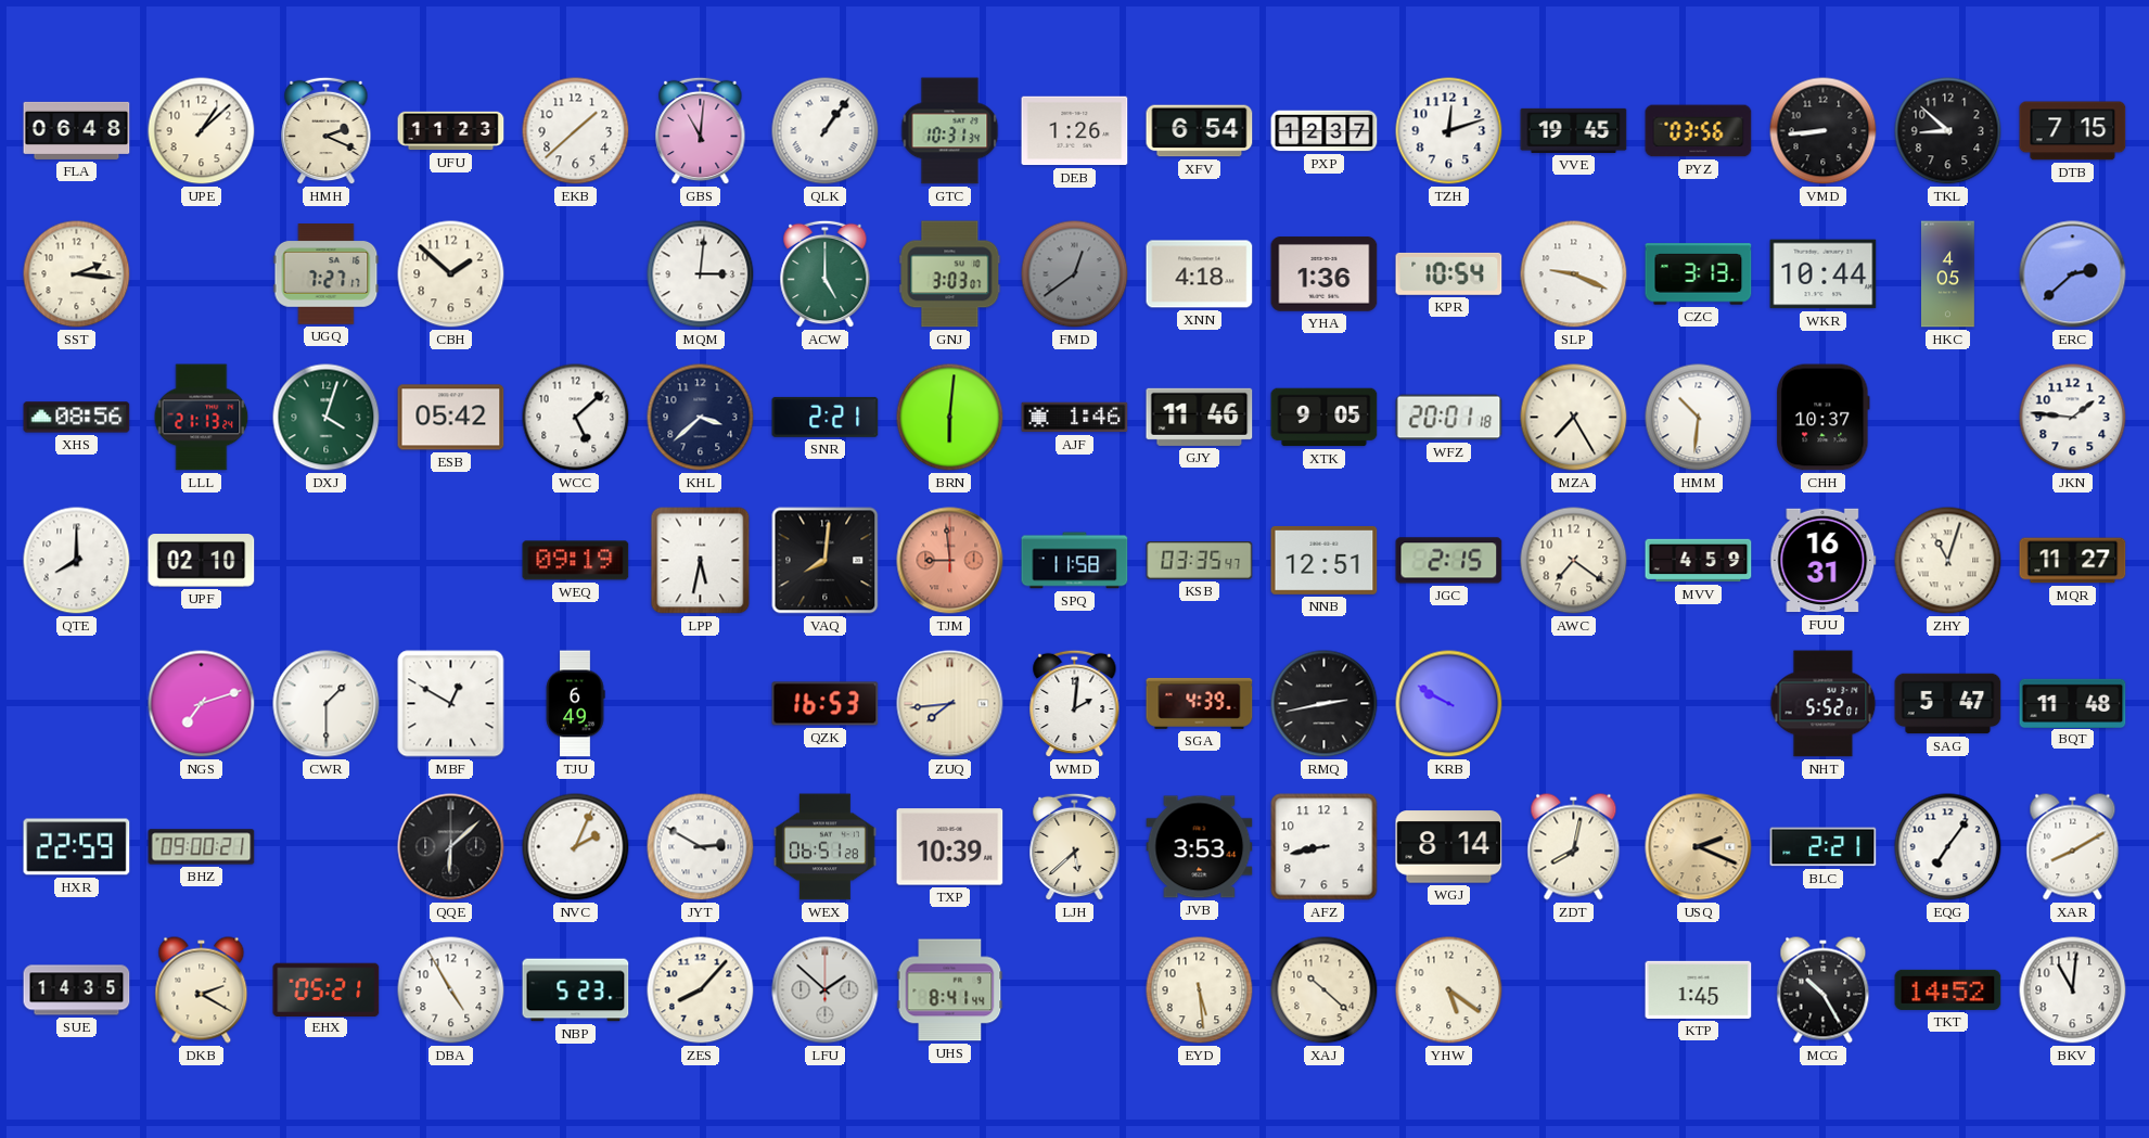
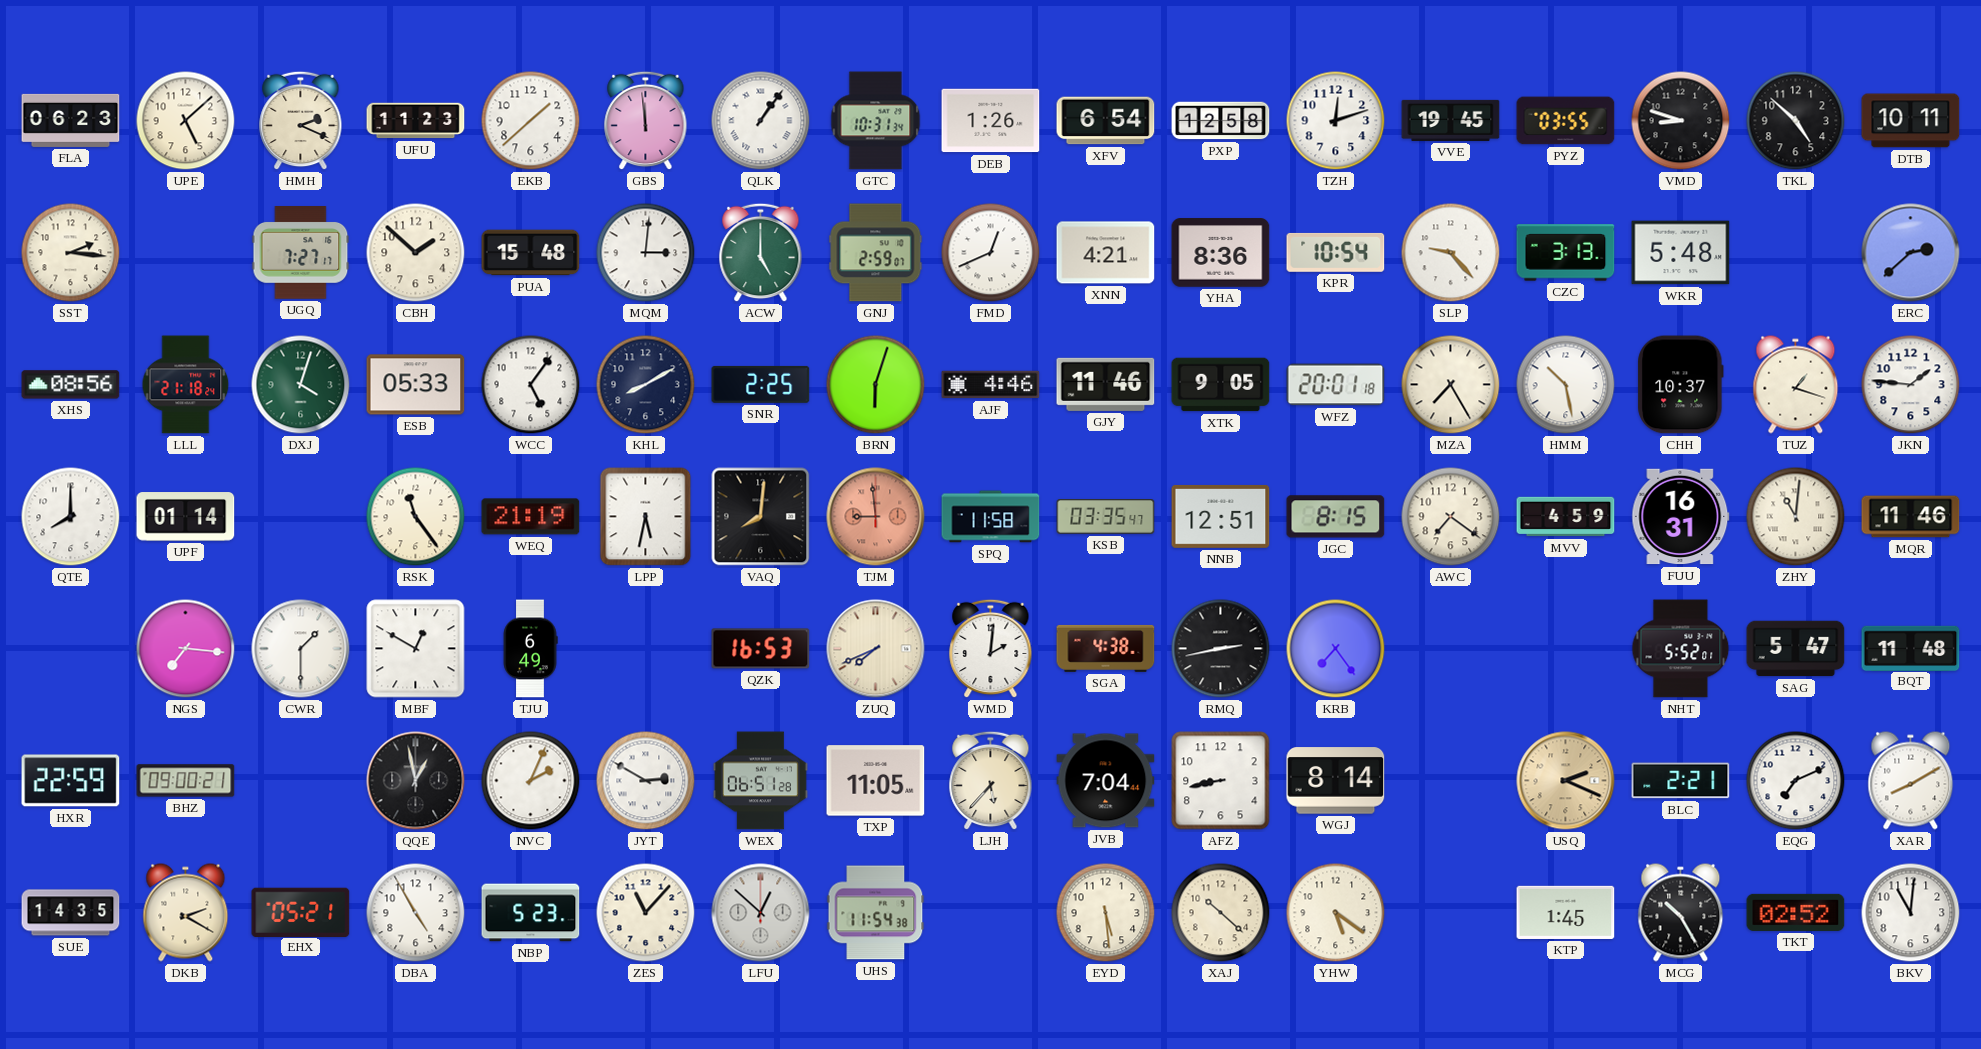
FLA: 06:48 -> 06:23 (71, 120)
UPE: 1:08 -> 5:08 (186, 121)
GBS: 11:01 -> 11:59 (646, 121)
PXP: 12:37 -> 12:58 (1221, 121)
PYZ: 03:56 -> 03:55 (1566, 121)
VMD: 8:44 -> 8:48 (1681, 121)
TKL: 8:52 -> 4:52 (1796, 121)
DTB: 7:15 -> 10:11 (1911, 121)
PUA: none -> 15:48 (531, 253)
GNJ: 3:03 -> 2:59 (876, 253)
FMD: 12:39 -> 12:41 (991, 253)
FMD dial: grey -> white (991, 253)
XNN: 4:18 -> 4:21 (1106, 253)
YHA: 1:36 -> 8:36 (1221, 253)
SLP: 9:19 -> 9:23 (1451, 253)
WKR: 10:44 -> 5:48 (1681, 253)
HKC: 4:05 -> none (1948, 274)
LLL: 21:13 -> 21:18 (186, 385)
ESB: 05:42 -> 05:33 (416, 385)
WCC: 5:08 -> 5:06 (531, 385)
KHL: 3:38 -> 8:10 (646, 385)
SNR: 2:21 -> 2:25 (761, 384)
BRN: 6:01 -> 6:03 (876, 385)
AJF: 1:46 -> 4:46 (991, 385)
HMM: 10:31 -> 10:28 (1566, 385)
TUZ: none -> 1:18 (1796, 385)
UPF: 02:10 -> 01:14 (186, 517)
RSK: none -> 11:24 (416, 517)
WEQ: 09:19 -> 21:19 (531, 517)
JGC: 2:15 -> 8:15 (1336, 517)
ZHY: 11:03 -> 11:01 (1796, 517)
MQR: 11:27 -> 11:46 (1911, 517)
NGS: 7:12 -> 7:16 (186, 649)
ZUQ: 7:44 -> 7:41 (876, 649)
SGA: 4:39 -> 4:38 (1106, 648)
KRB: 9:50 -> 7:24 (1336, 649)
QQE: 6:08 -> 12:58 (416, 781)
TXP: 10:39 -> 11:05 (876, 781)
LJH: 5:38 -> 5:37 (991, 781)
JVB: 3:53 -> 7:04 (1106, 781)
ZDT: 8:02 -> none (1574, 847)
EQG: 7:06 -> 7:11 (1796, 781)
ZES: 8:07 -> 11:07 (646, 913)
LFU: 1:52 -> 12:52 (761, 913)
UHS: 8:41 -> 11:54 (876, 913)
TKT: 14:52 -> 02:52 (1796, 912)
